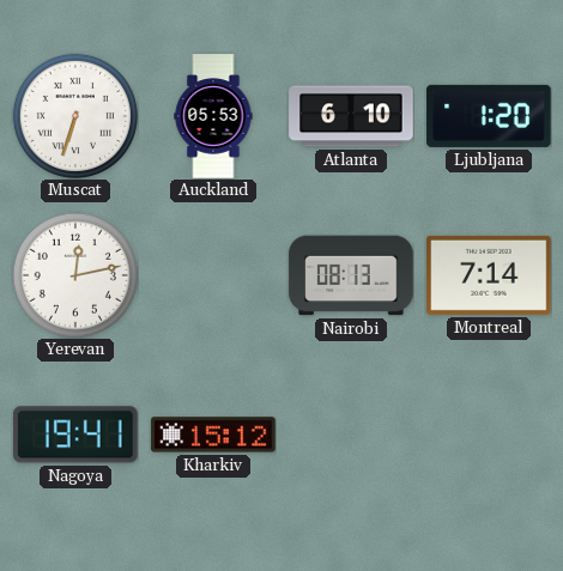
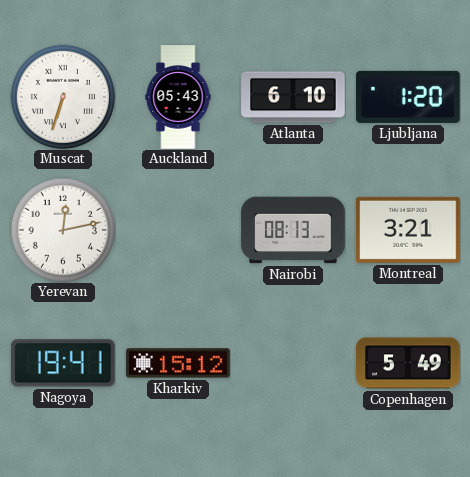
Auckland: 05:53 -> 05:43 (178, 97)
Montreal: 7:14 -> 3:21 (408, 230)
Copenhagen: none -> 5:49 (408, 363)
